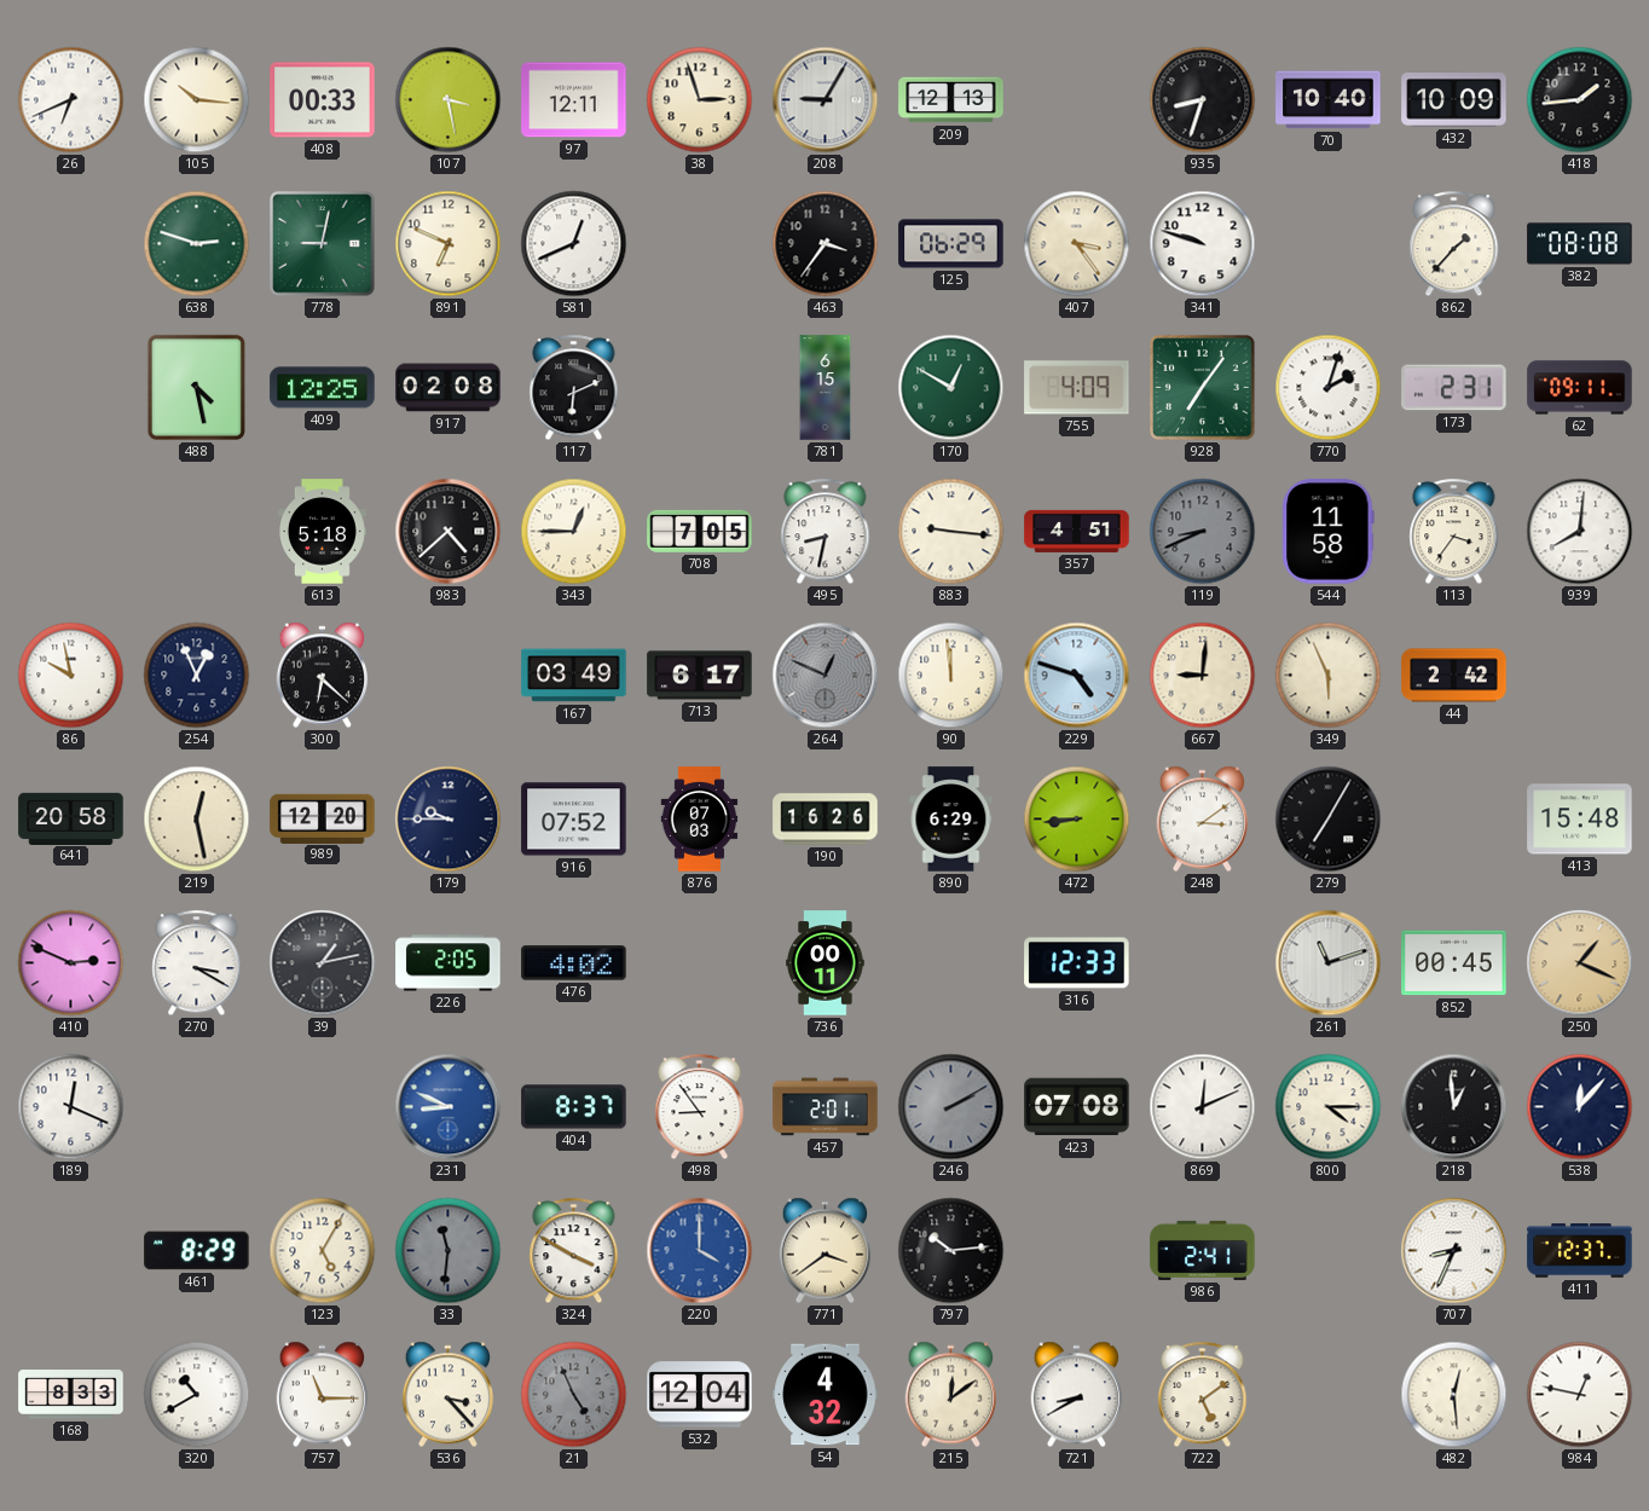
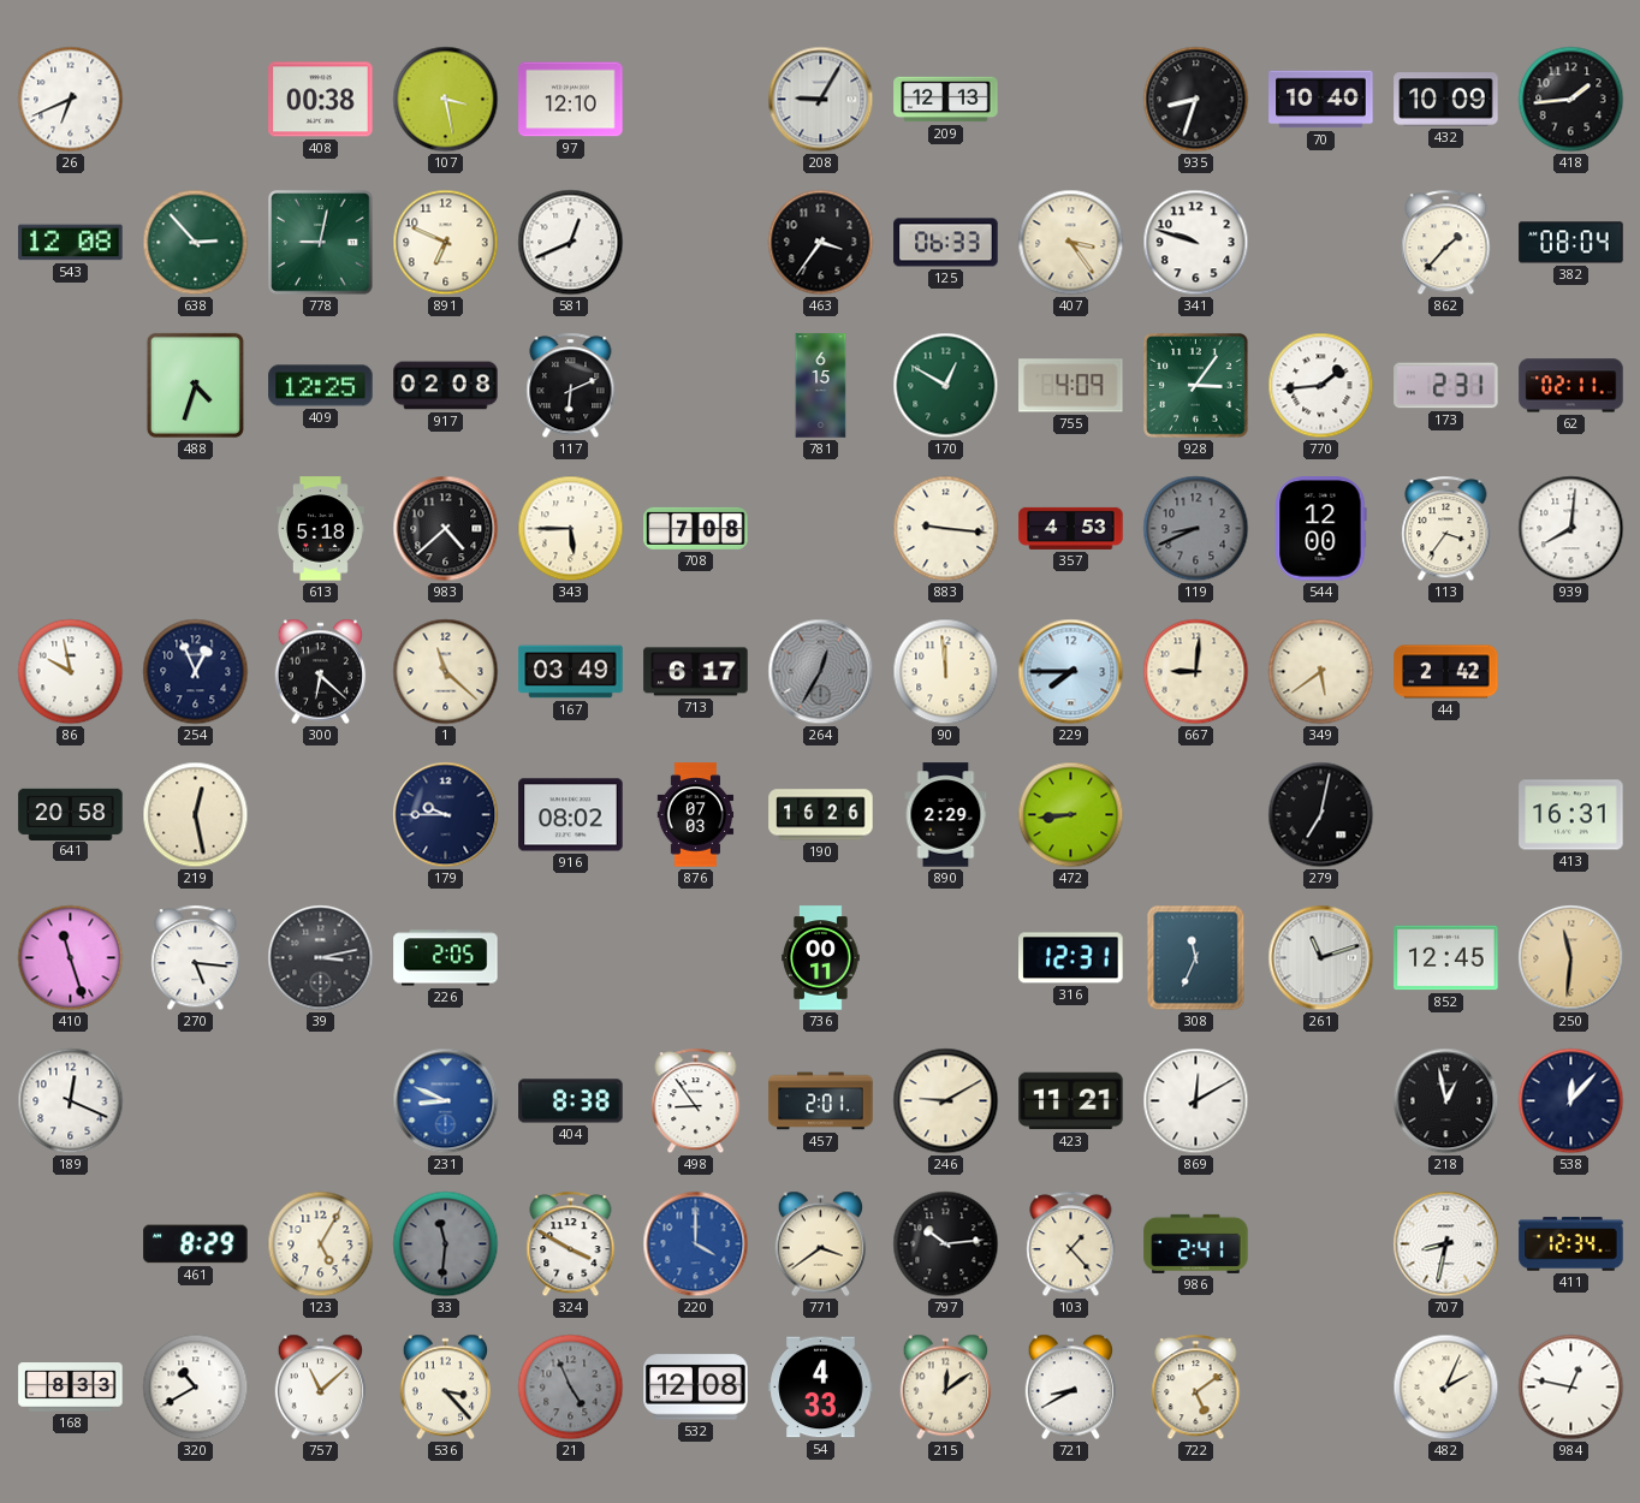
105: 10:16 -> none (197, 100)
408: 00:33 -> 00:38 (321, 100)
97: 12:11 -> 12:10 (571, 100)
38: 2:57 -> none (700, 100)
543: none -> 12:08 (71, 243)
638: 2:48 -> 2:53 (196, 243)
125: 06:29 -> 06:33 (946, 243)
382: 08:08 -> 08:04 (1571, 243)
488: 4:28 -> 4:33 (195, 385)
928: 7:06 -> 3:06 (1196, 386)
770: 2:03 -> 1:44 (1321, 386)
62: 09:11 -> 02:11 (1571, 386)
343: 12:45 -> 5:45 (571, 529)
708: 7:05 -> 7:08 (696, 528)
495: 8:32 -> none (826, 532)
357: 4:51 -> 4:53 (1071, 528)
544: 11:58 -> 12:00 (1321, 529)
1: none -> 11:22 (446, 672)
264: 12:49 -> 12:35 (821, 672)
229: 4:48 -> 7:45 (1071, 672)
349: 5:56 -> 5:39 (1321, 672)
989: 12:20 -> none (323, 818)
916: 07:52 -> 08:02 (571, 815)
890: 6:29 -> 2:29 (946, 815)
248: 3:09 -> none (1203, 820)
279: 7:05 -> 7:02 (1321, 815)
413: 15:48 -> 16:31 (1571, 815)
410: 2:49 -> 11:27 (71, 958)
270: 3:20 -> 5:16 (196, 958)
39: 1:13 -> 3:13 (321, 958)
476: 4:02 -> none (574, 963)
316: 12:33 -> 12:31 (1071, 958)
308: none -> 11:34 (1196, 958)
852: 00:45 -> 12:45 (1446, 958)
250: 1:19 -> 11:31 (1571, 958)
404: 8:37 -> 8:38 (571, 1101)
246: 2:10 -> 9:10 (946, 1101)
246 dial: grey -> cream (946, 1101)
423: 07:08 -> 11:21 (1071, 1101)
869: 12:11 -> 12:10 (1196, 1101)
800: 4:15 -> none (1329, 1107)
218: 12:59 -> 12:58 (1446, 1101)
103: none -> 1:23 (1071, 1244)
707: 8:34 -> 8:32 (1446, 1244)
411: 12:37 -> 12:34 (1571, 1244)
757: 11:15 -> 11:08 (321, 1388)
532: 12:04 -> 12:08 (696, 1388)
54: 4:32 -> 4:33 (821, 1388)
482: 12:29 -> 2:04 (1446, 1388)
